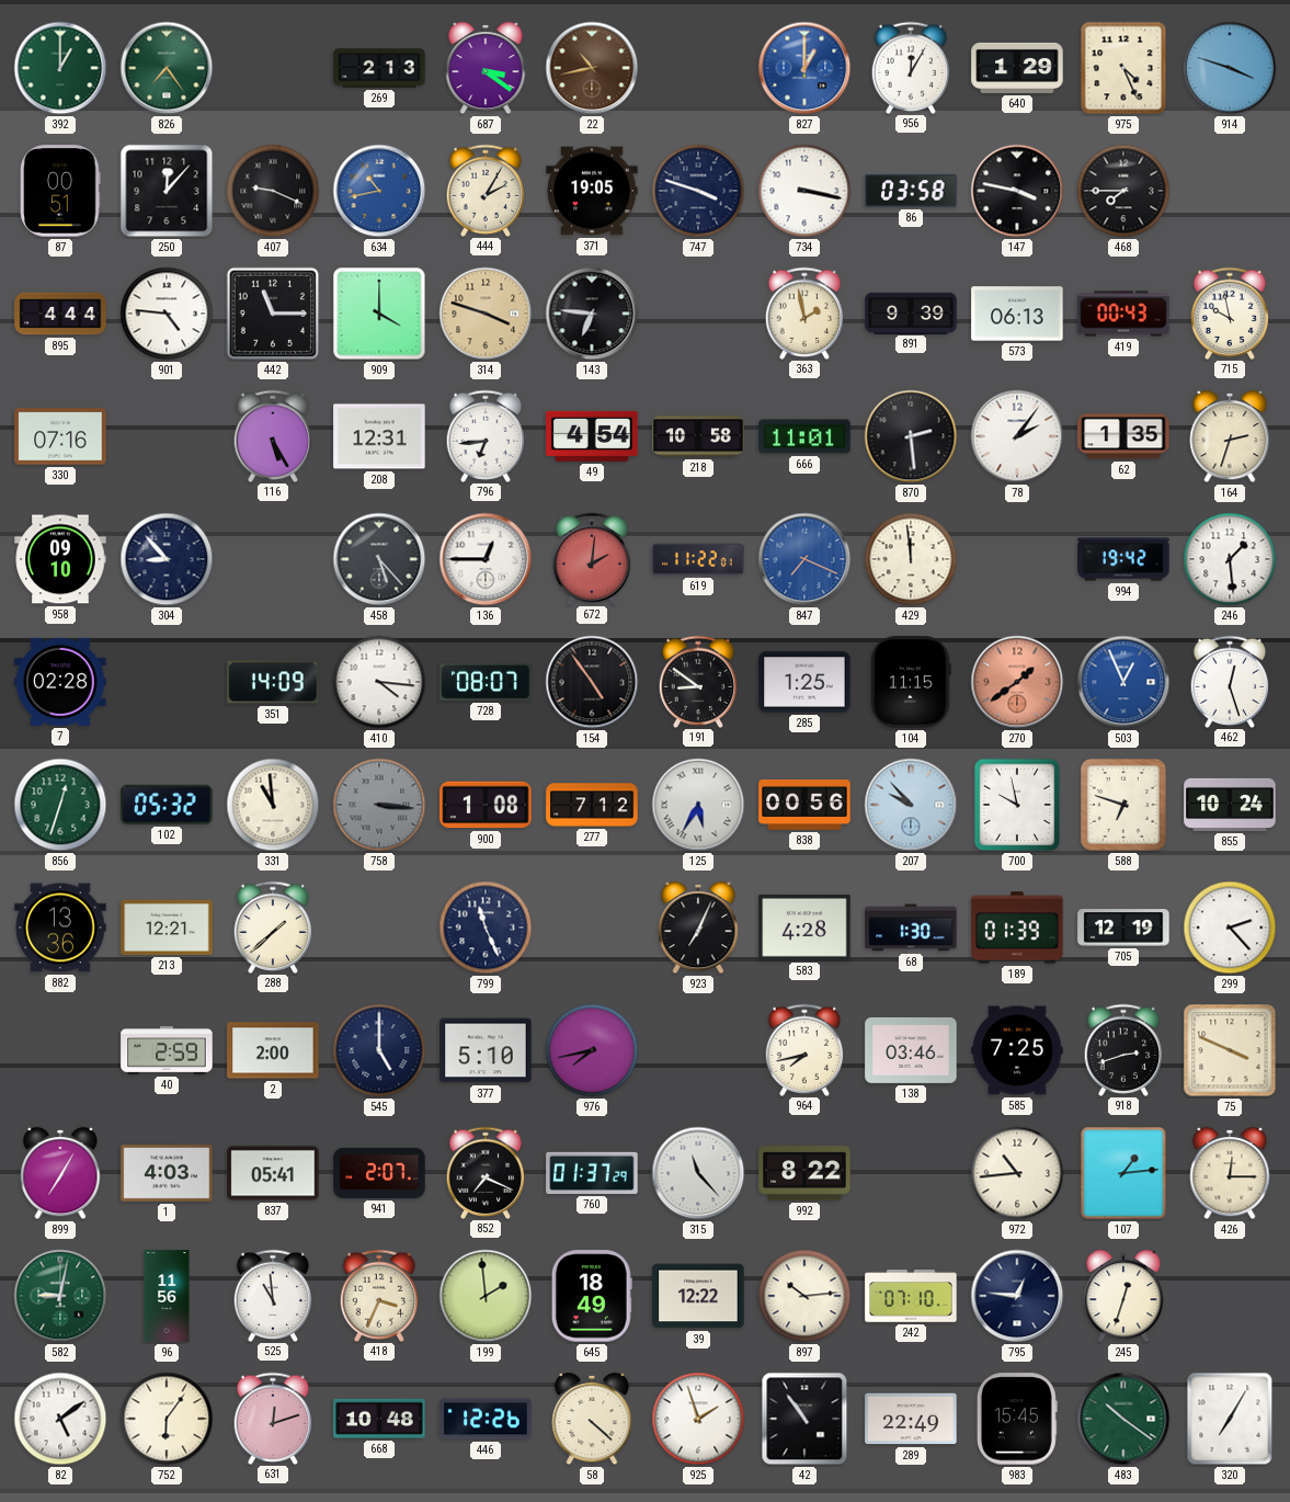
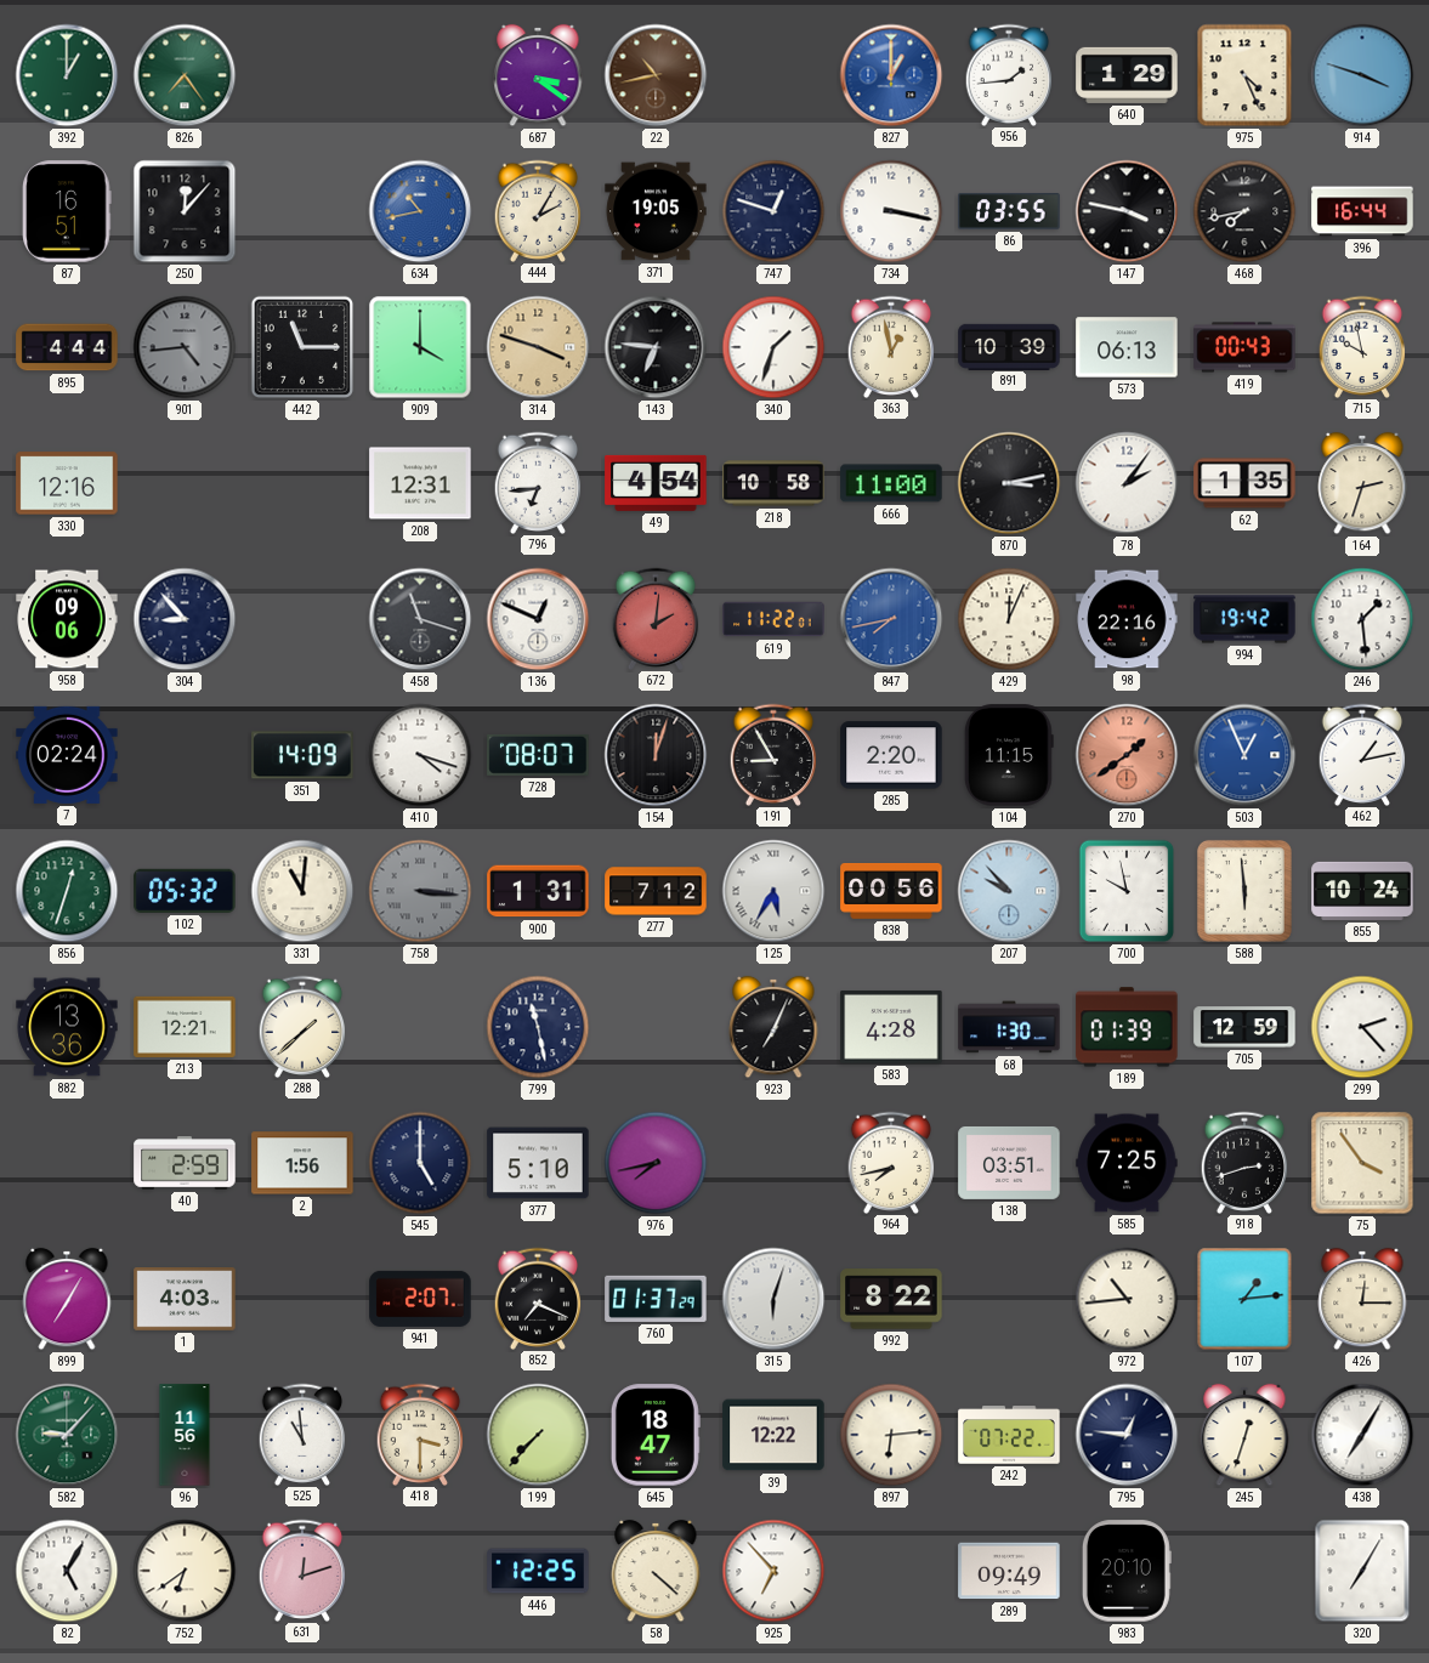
269: 2:13 -> none (379, 68)
956: 12:05 -> 1:44 (1009, 74)
87: 00:51 -> 16:51 (67, 211)
407: 9:19 -> none (273, 191)
747: 3:48 -> 12:48 (773, 211)
86: 03:58 -> 03:55 (1009, 211)
468: 7:45 -> 7:43 (1244, 211)
396: none -> 16:44 (1362, 211)
901: 4:46 -> 4:44 (185, 347)
901 dial: white -> grey (185, 347)
340: none -> 1:33 (773, 347)
363: 1:58 -> 12:58 (891, 346)
891: 9:39 -> 10:39 (1009, 346)
330: 07:16 -> 12:16 (67, 483)
116: 5:25 -> none (273, 435)
666: 11:01 -> 11:00 (891, 483)
870: 2:29 -> 3:13 (1009, 483)
958: 09:10 -> 09:06 (67, 619)
458: 5:23 -> 11:18 (420, 619)
136: 12:45 -> 12:49 (538, 619)
847: 7:19 -> 7:43 (891, 619)
429: 11:59 -> 12:04 (1009, 619)
98: none -> 22:16 (1127, 619)
7: 02:28 -> 02:24 (67, 755)
410: 4:16 -> 4:18 (420, 755)
154: 4:54 -> 12:03 (656, 755)
191: 8:51 -> 8:55 (773, 754)
285: 1:25 -> 2:20 (891, 755)
462: 12:27 -> 1:13 (1362, 754)
331: 10:59 -> 11:01 (302, 891)
900: 1:08 -> 1:31 (538, 891)
588: 6:48 -> 5:59 (1244, 891)
799: 11:26 -> 11:28 (538, 1027)
705: 12:19 -> 12:59 (1244, 1027)
2: 2:00 -> 1:56 (302, 1163)
138: 03:46 -> 03:51 (1009, 1163)
75: 3:49 -> 3:54 (1362, 1163)
837: 05:41 -> none (273, 1173)
315: 11:23 -> 6:03 (773, 1299)
582: 9:02 -> 9:07 (67, 1435)
418: 3:34 -> 3:30 (420, 1434)
199: 1:59 -> 7:37 (538, 1435)
645: 18:49 -> 18:47 (656, 1435)
897: 10:14 -> 6:14 (891, 1435)
242: 07:10 -> 07:22 (1009, 1435)
438: none -> 7:05 (1362, 1435)
82: 5:09 -> 5:05 (67, 1571)
752: 6:06 -> 6:39 (185, 1571)
668: 10:48 -> none (379, 1419)
446: 12:26 -> 12:25 (538, 1571)
925: 1:57 -> 6:53 (773, 1571)
42: 10:54 -> none (804, 1419)
289: 22:49 -> 09:49 (1009, 1571)
983: 15:45 -> 20:10 (1127, 1571)
483: 10:21 -> none (1123, 1419)
